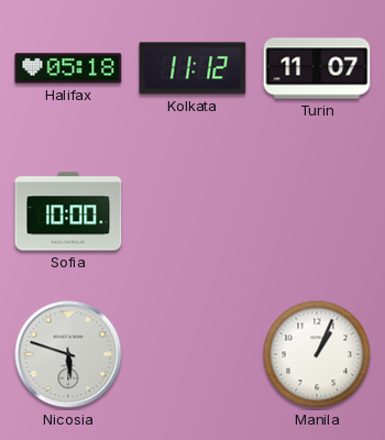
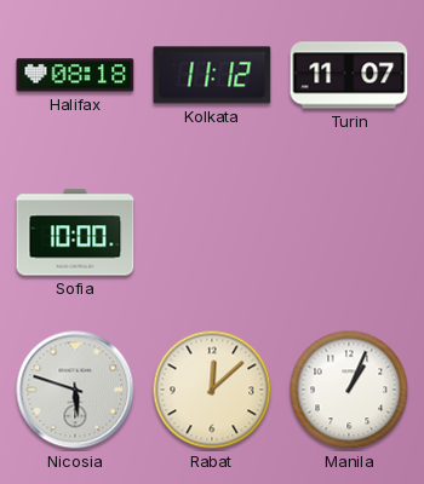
Halifax: 05:18 -> 08:18 (75, 75)
Rabat: none -> 12:08 (212, 390)
